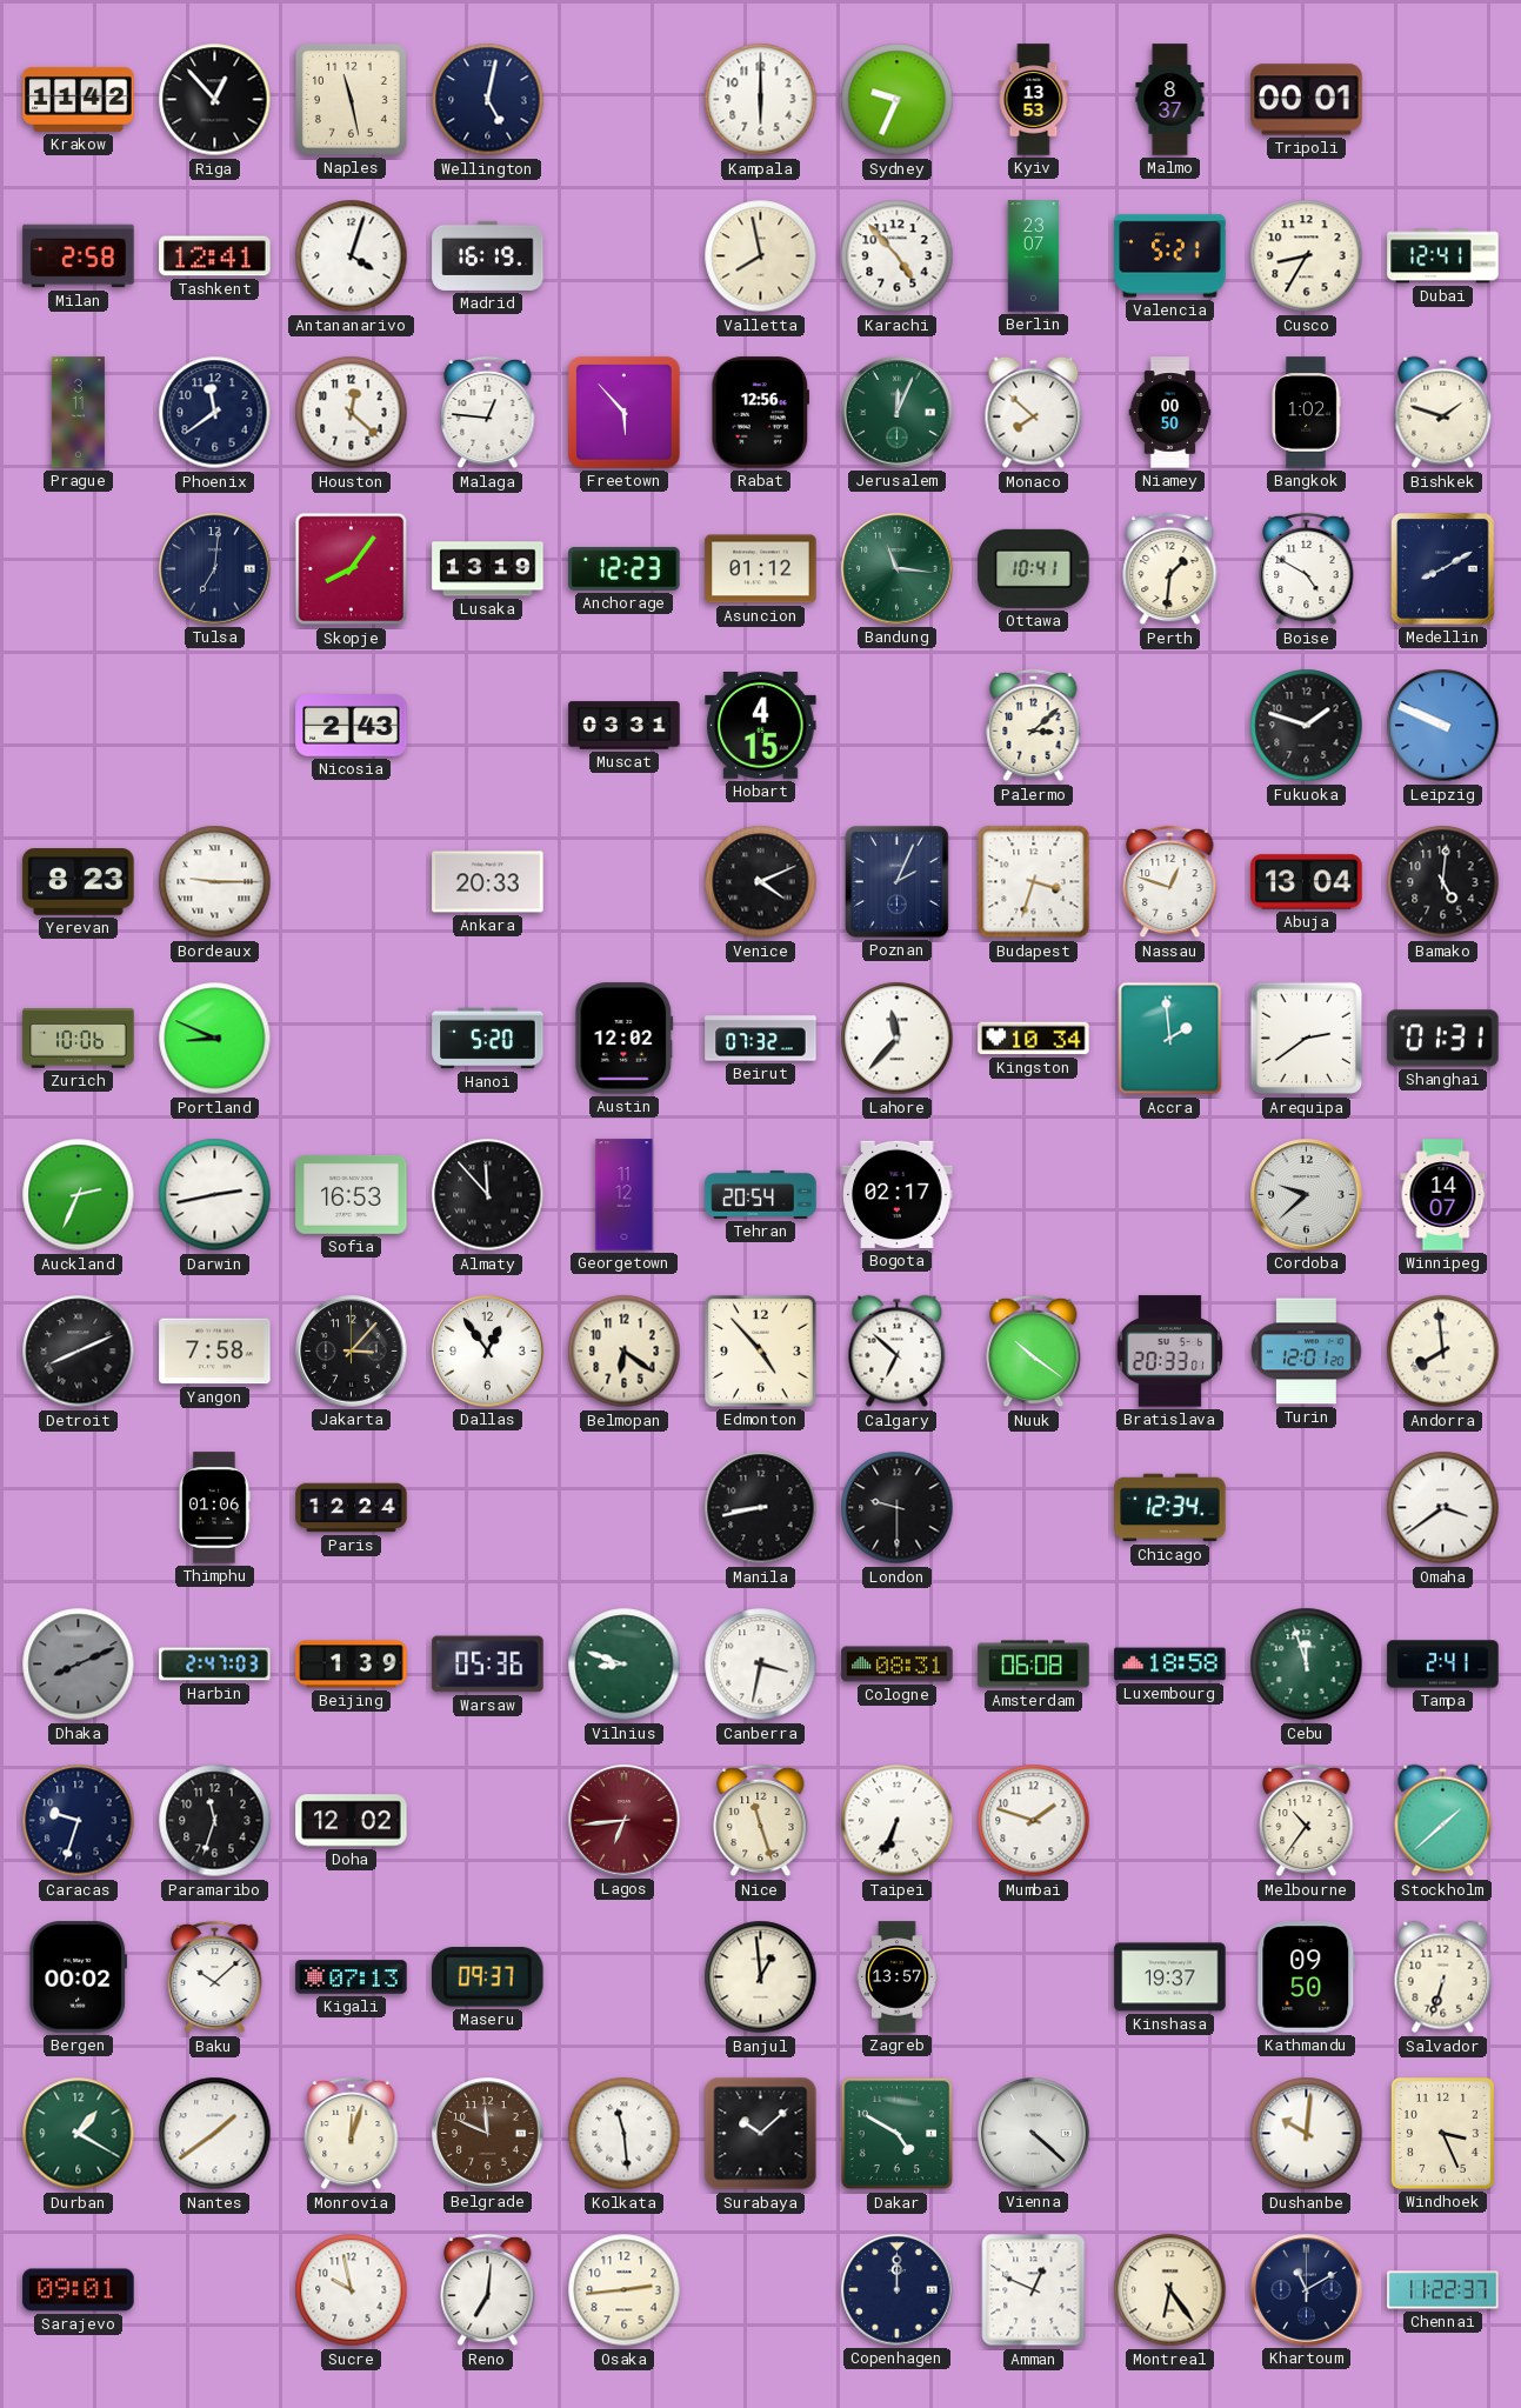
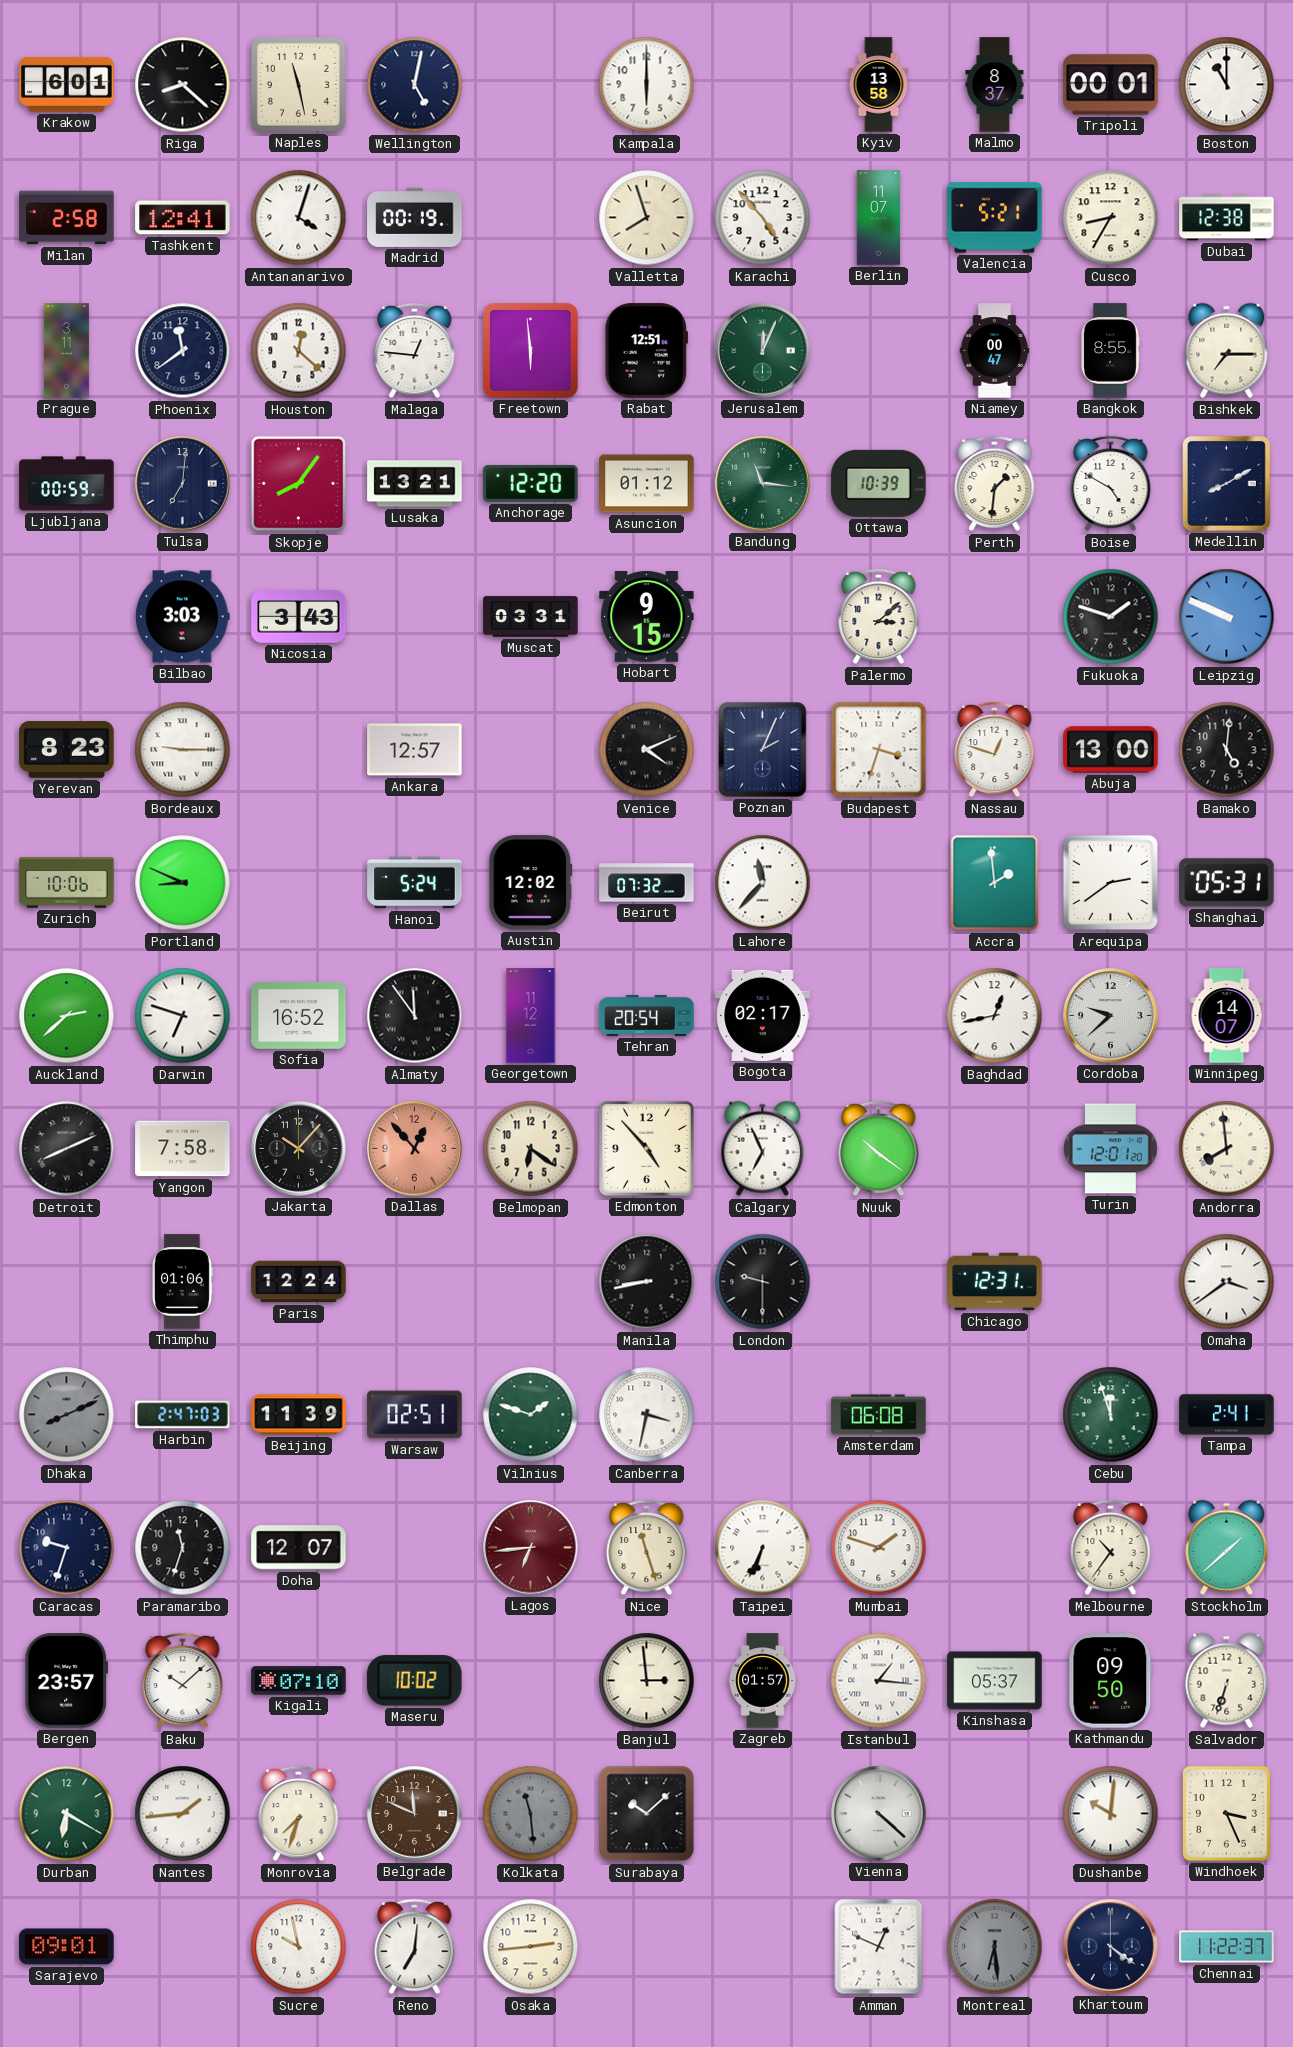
Krakow: 11:42 -> 6:01 (67, 84)
Riga: 12:53 -> 8:22 (183, 85)
Sydney: 9:34 -> none (898, 100)
Kyiv: 13:53 -> 13:58 (879, 85)
Boston: none -> 11:00 (1227, 85)
Madrid: 16:19 -> 00:19 (415, 217)
Valletta: 7:58 -> 7:57 (647, 218)
Berlin: 23:07 -> 11:07 (879, 218)
Dubai: 12:41 -> 12:38 (1227, 218)
Freetown: 5:53 -> 5:59 (530, 350)
Rabat: 12:56 -> 12:51 (646, 351)
Monaco: 7:52 -> none (1034, 413)
Niamey: 00:50 -> 00:47 (995, 351)
Bangkok: 1:02 -> 8:55 (1110, 351)
Bishkek: 1:48 -> 7:15 (1227, 351)
Ljubljana: none -> 00:59 (67, 484)
Lusaka: 13:19 -> 13:21 (415, 484)
Anchorage: 12:23 -> 12:20 (531, 483)
Ottawa: 10:41 -> 10:39 (879, 483)
Bilbao: none -> 3:03 (182, 617)
Nicosia: 2:43 -> 3:43 (299, 617)
Hobart: 4:15 -> 9:15 (647, 617)
Ankara: 20:33 -> 12:57 (415, 750)
Abuja: 13:04 -> 13:00 (1111, 750)
Hanoi: 5:20 -> 5:24 (415, 883)
Kingston: 10:34 -> none (1034, 1039)
Shanghai: 01:31 -> 05:31 (1227, 883)
Auckland: 2:34 -> 2:38 (67, 1016)
Darwin: 2:43 -> 6:48 (183, 1016)
Sofia: 16:53 -> 16:52 (299, 1015)
Almaty: 11:53 -> 11:54 (415, 1016)
Baghdad: none -> 12:43 (995, 1016)
Jakarta: 3:07 -> 10:07 (299, 1149)
Dallas: 12:54 -> 12:53 (415, 1149)
Dallas dial: white -> salmon (415, 1149)
Calgary: 6:52 -> 6:56 (763, 1149)
Bratislava: 20:33 -> none (1169, 1352)
Chicago: 12:34 -> 12:31 (995, 1282)
Beijing: 1:39 -> 11:39 (299, 1415)
Warsaw: 05:36 -> 02:51 (415, 1415)
Vilnius: 8:48 -> 1:48 (531, 1415)
Cologne: 08:31 -> none (898, 1665)
Luxembourg: 18:58 -> none (1170, 1665)
Doha: 12:02 -> 12:07 (299, 1548)
Bergen: 00:02 -> 23:57 (67, 1681)
Kigali: 07:13 -> 07:10 (299, 1681)
Maseru: 09:37 -> 10:02 (415, 1681)
Banjul: 12:59 -> 2:59 (647, 1681)
Zagreb: 13:57 -> 01:57 (763, 1681)
Istanbul: none -> 1:16 (879, 1681)
Kinshasa: 19:37 -> 05:37 (995, 1681)
Durban: 1:20 -> 6:20 (67, 1814)
Nantes: 1:39 -> 1:44 (183, 1814)
Monrovia: 12:03 -> 7:33 (299, 1814)
Kolkata dial: white -> grey (531, 1814)
Dakar: 4:50 -> none (898, 2134)
Copenhagen: 12:00 -> none (898, 2290)
Montreal: 6:24 -> 6:29 (995, 1947)
Montreal dial: cream -> grey (995, 1947)
Khartoum: 11:10 -> 4:21 (1111, 1947)
